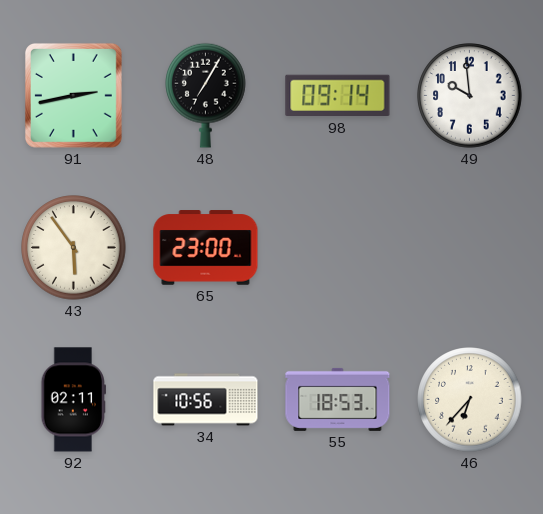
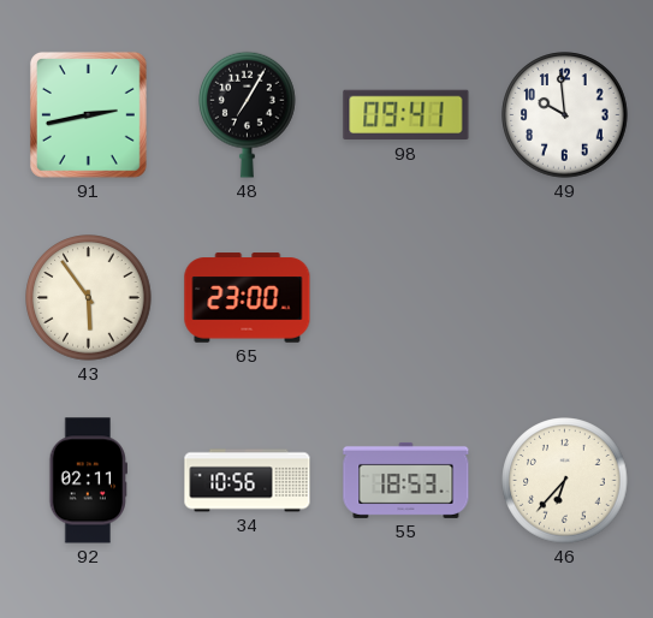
98: 09:14 -> 09:41 (406, 115)
